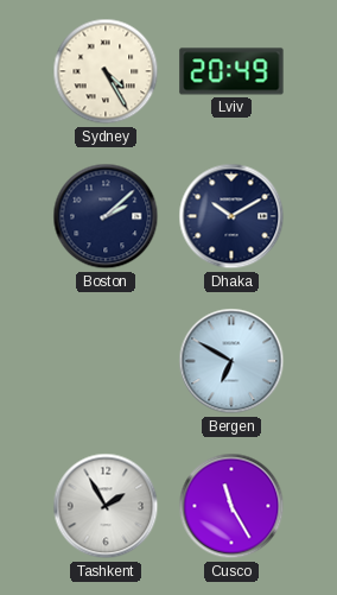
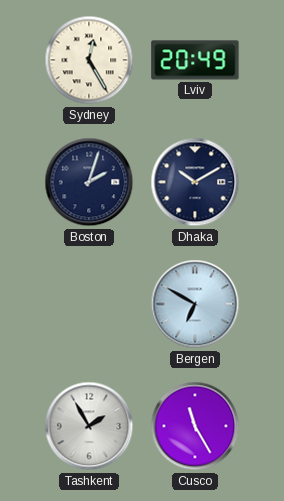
Sydney: 4:25 -> 12:25 (89, 60)
Boston: 2:08 -> 2:03 (89, 182)
